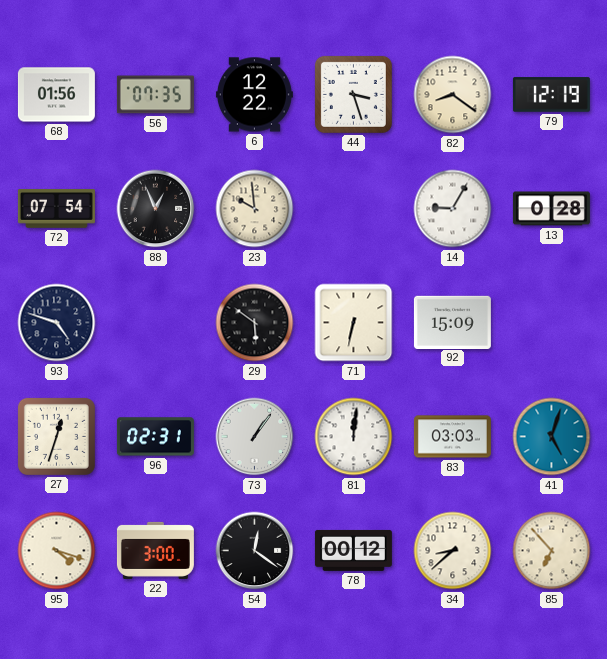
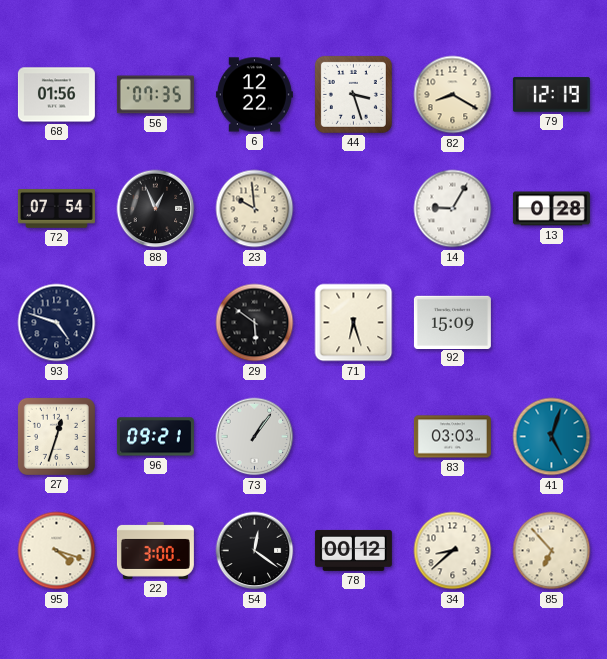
82: 8:21 -> 8:20 (453, 95)
71: 6:32 -> 6:27 (354, 323)
96: 02:31 -> 09:21 (155, 437)
81: 12:01 -> none (354, 437)
